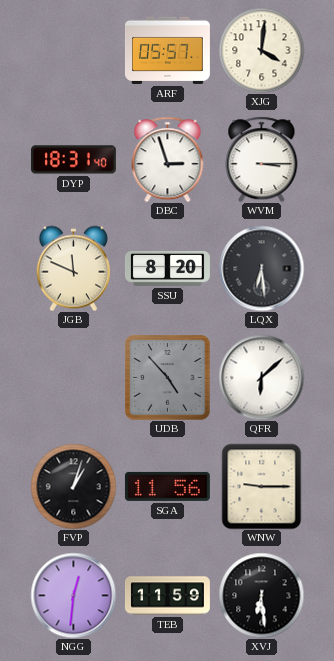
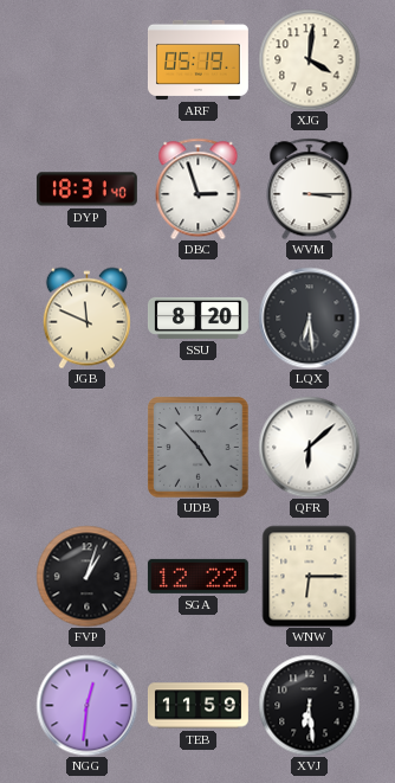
ARF: 05:57 -> 05:19 (197, 59)
SGA: 11:56 -> 12:22 (197, 576)
WNW: 9:15 -> 6:15 (310, 576)
